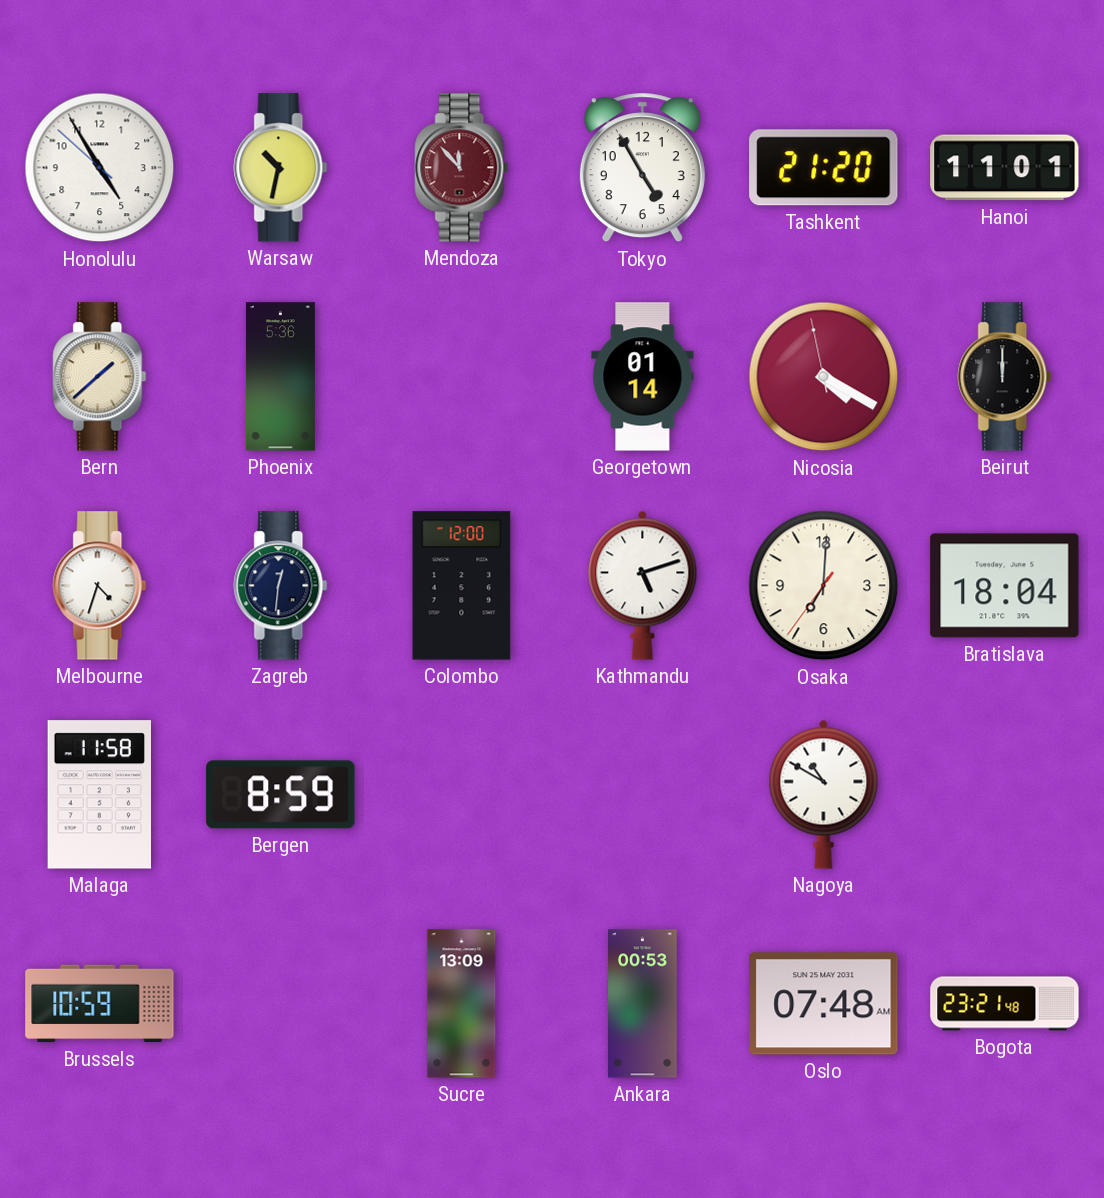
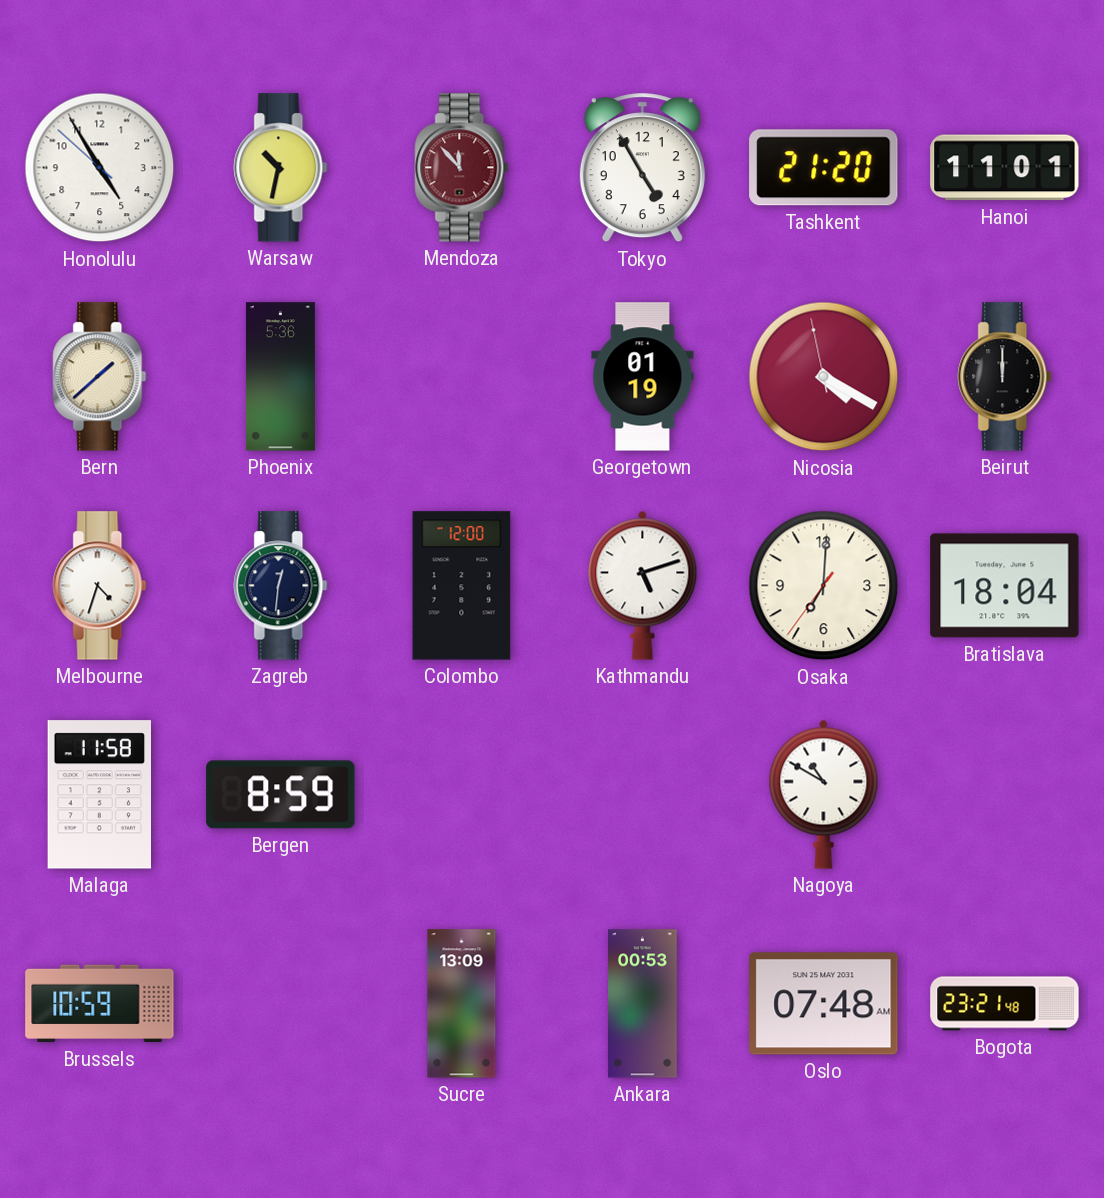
Georgetown: 01:14 -> 01:19 (643, 377)
